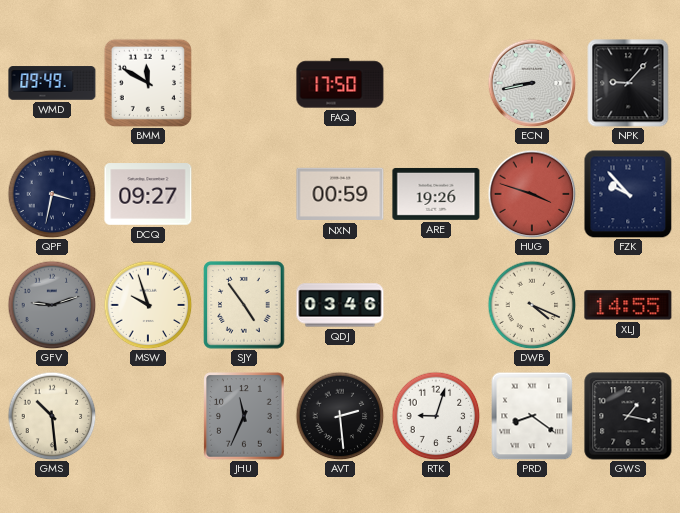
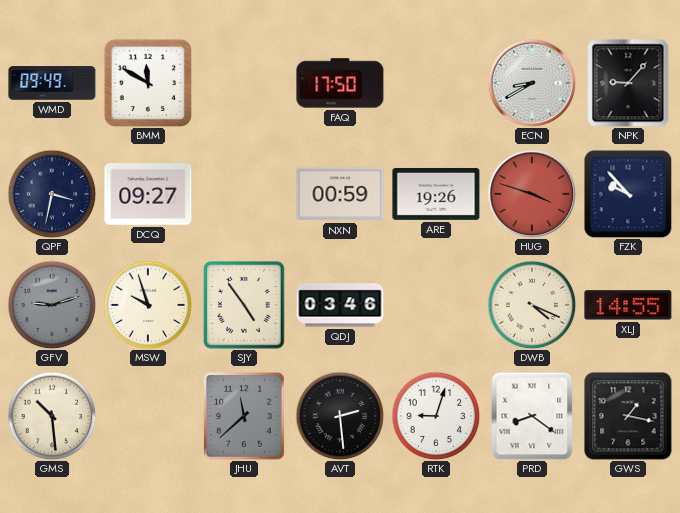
ECN: 8:43 -> 8:40 (532, 83)
JHU: 11:34 -> 11:38 (244, 416)
